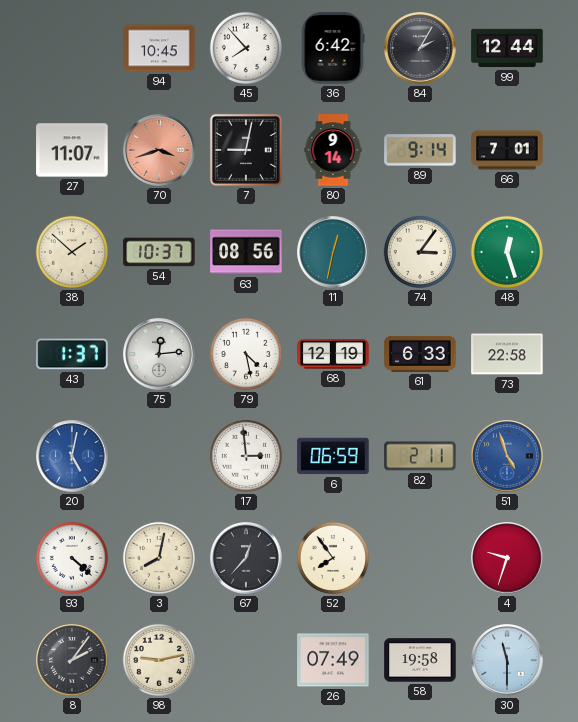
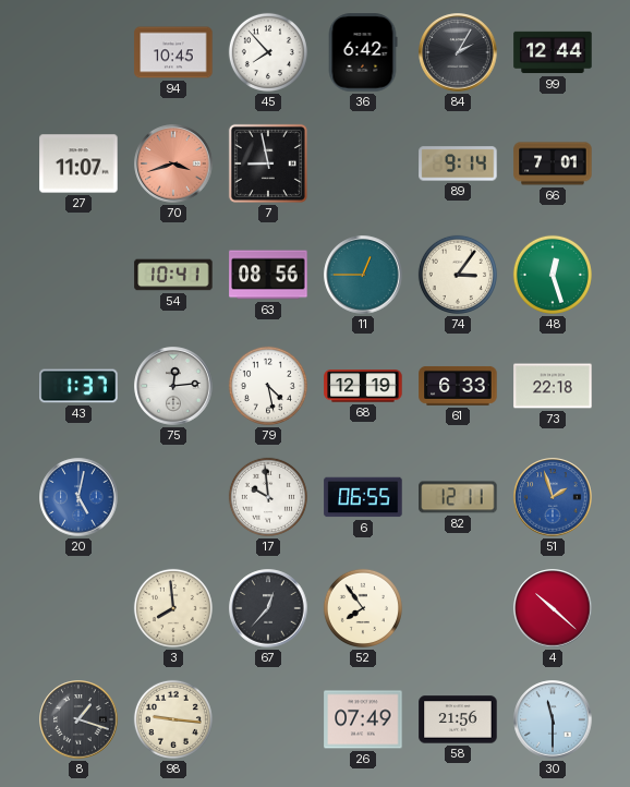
7: 9:02 -> 8:58 (268, 164)
80: 9:14 -> none (333, 150)
38: 1:52 -> none (72, 252)
54: 10:37 -> 10:41 (173, 275)
11: 12:32 -> 12:45 (363, 275)
73: 22:58 -> 22:18 (553, 386)
17: 2:59 -> 9:59 (268, 497)
6: 06:59 -> 06:55 (363, 497)
82: 2:11 -> 12:11 (458, 497)
51: 4:57 -> 1:57 (553, 497)
93: 4:22 -> none (72, 558)
3: 8:02 -> 7:59 (173, 608)
4: 9:33 -> 10:22 (553, 608)
8: 2:06 -> 1:18 (78, 719)
98: 9:13 -> 9:16 (173, 719)
58: 19:58 -> 21:56 (458, 719)
